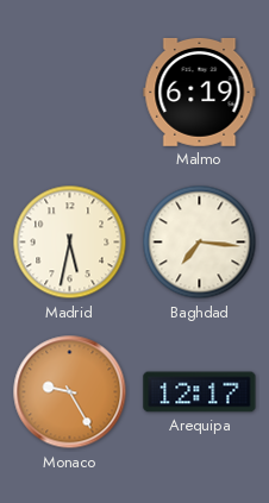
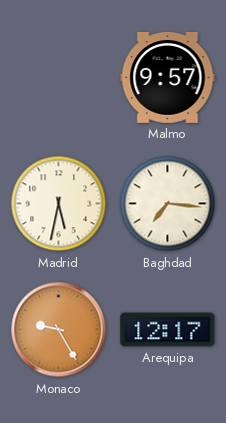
Malmo: 6:19 -> 9:57 (168, 78)
